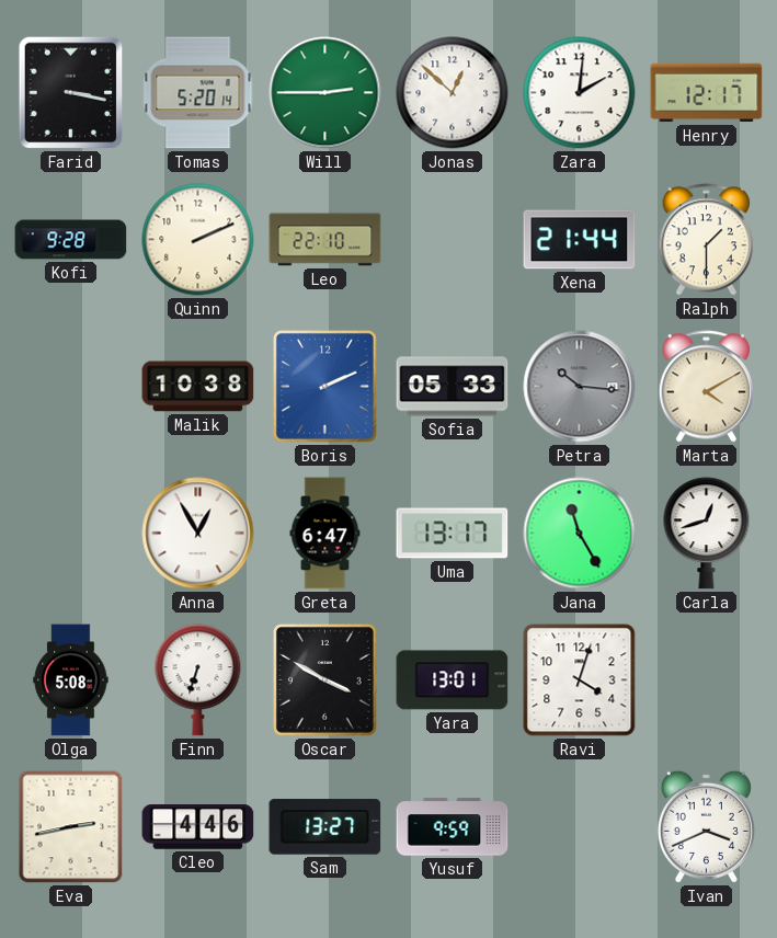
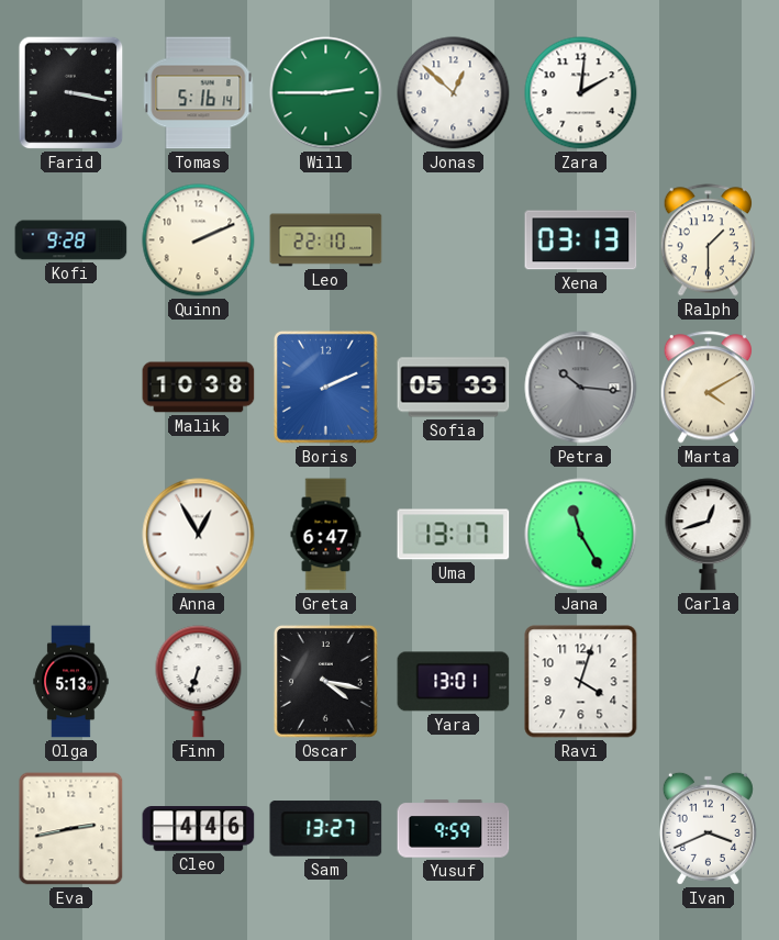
Tomas: 5:20 -> 5:16 (199, 93)
Henry: 12:17 -> none (707, 93)
Xena: 21:44 -> 03:13 (581, 240)
Olga: 5:08 -> 5:13 (71, 682)
Oscar: 3:50 -> 4:17 (325, 681)
